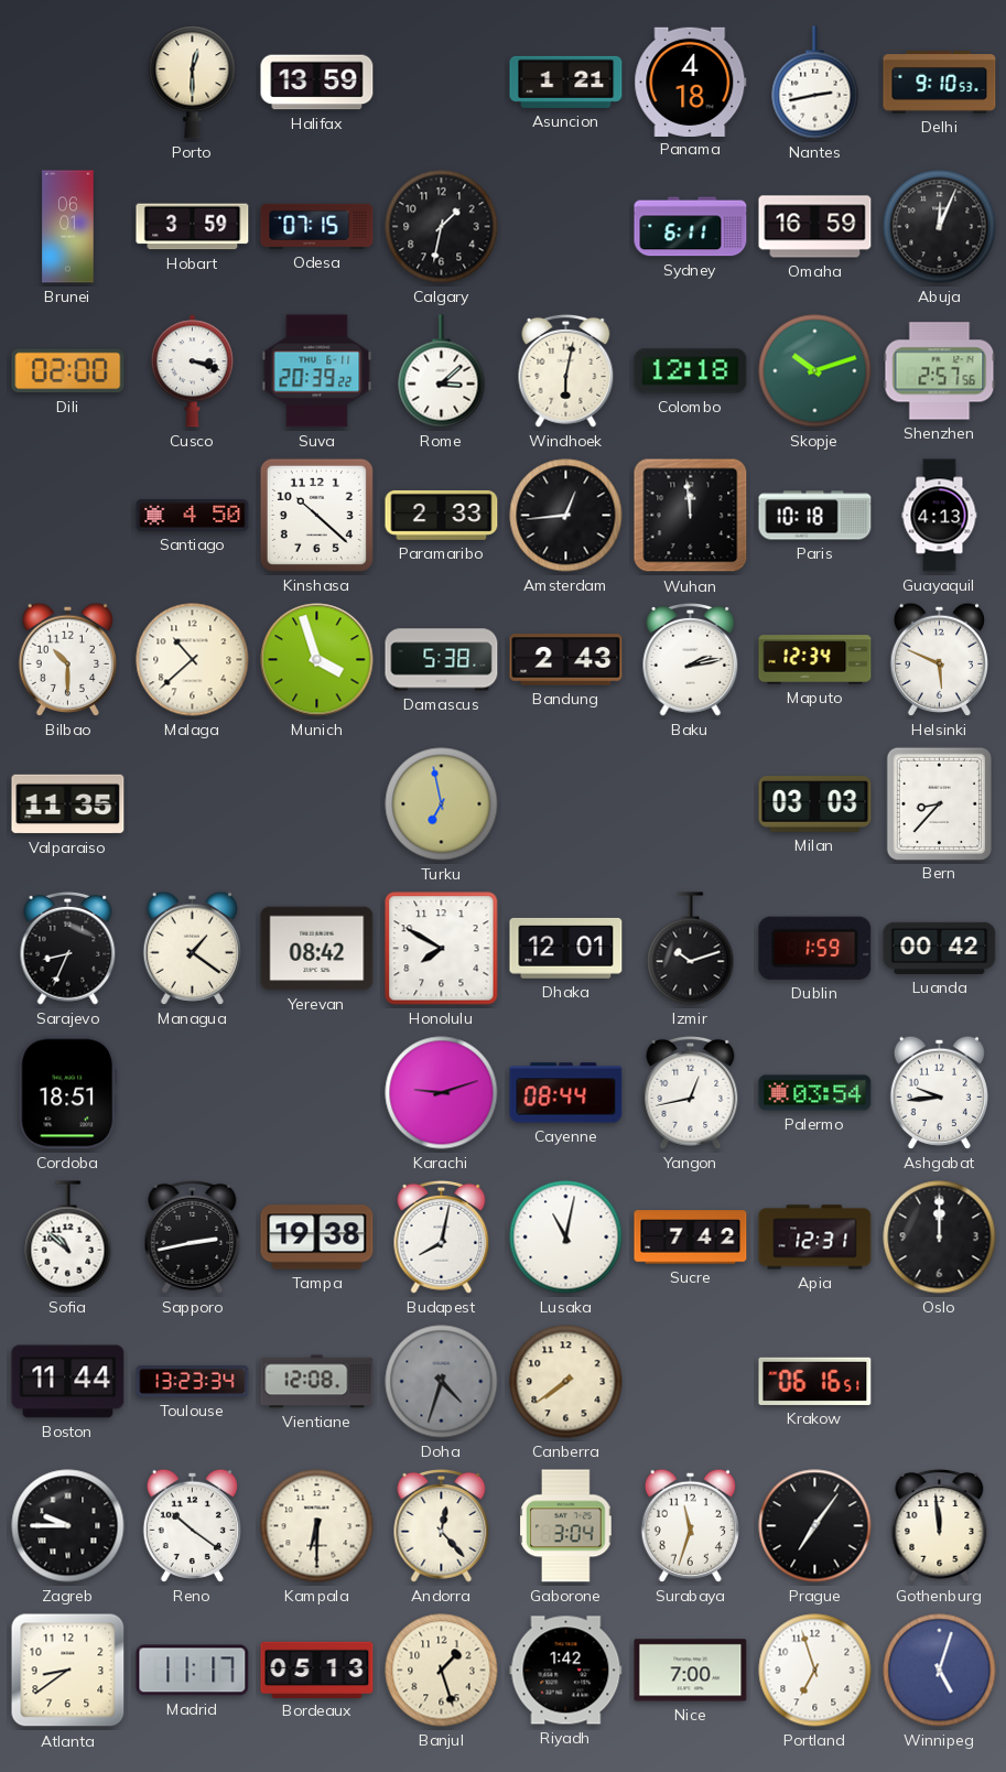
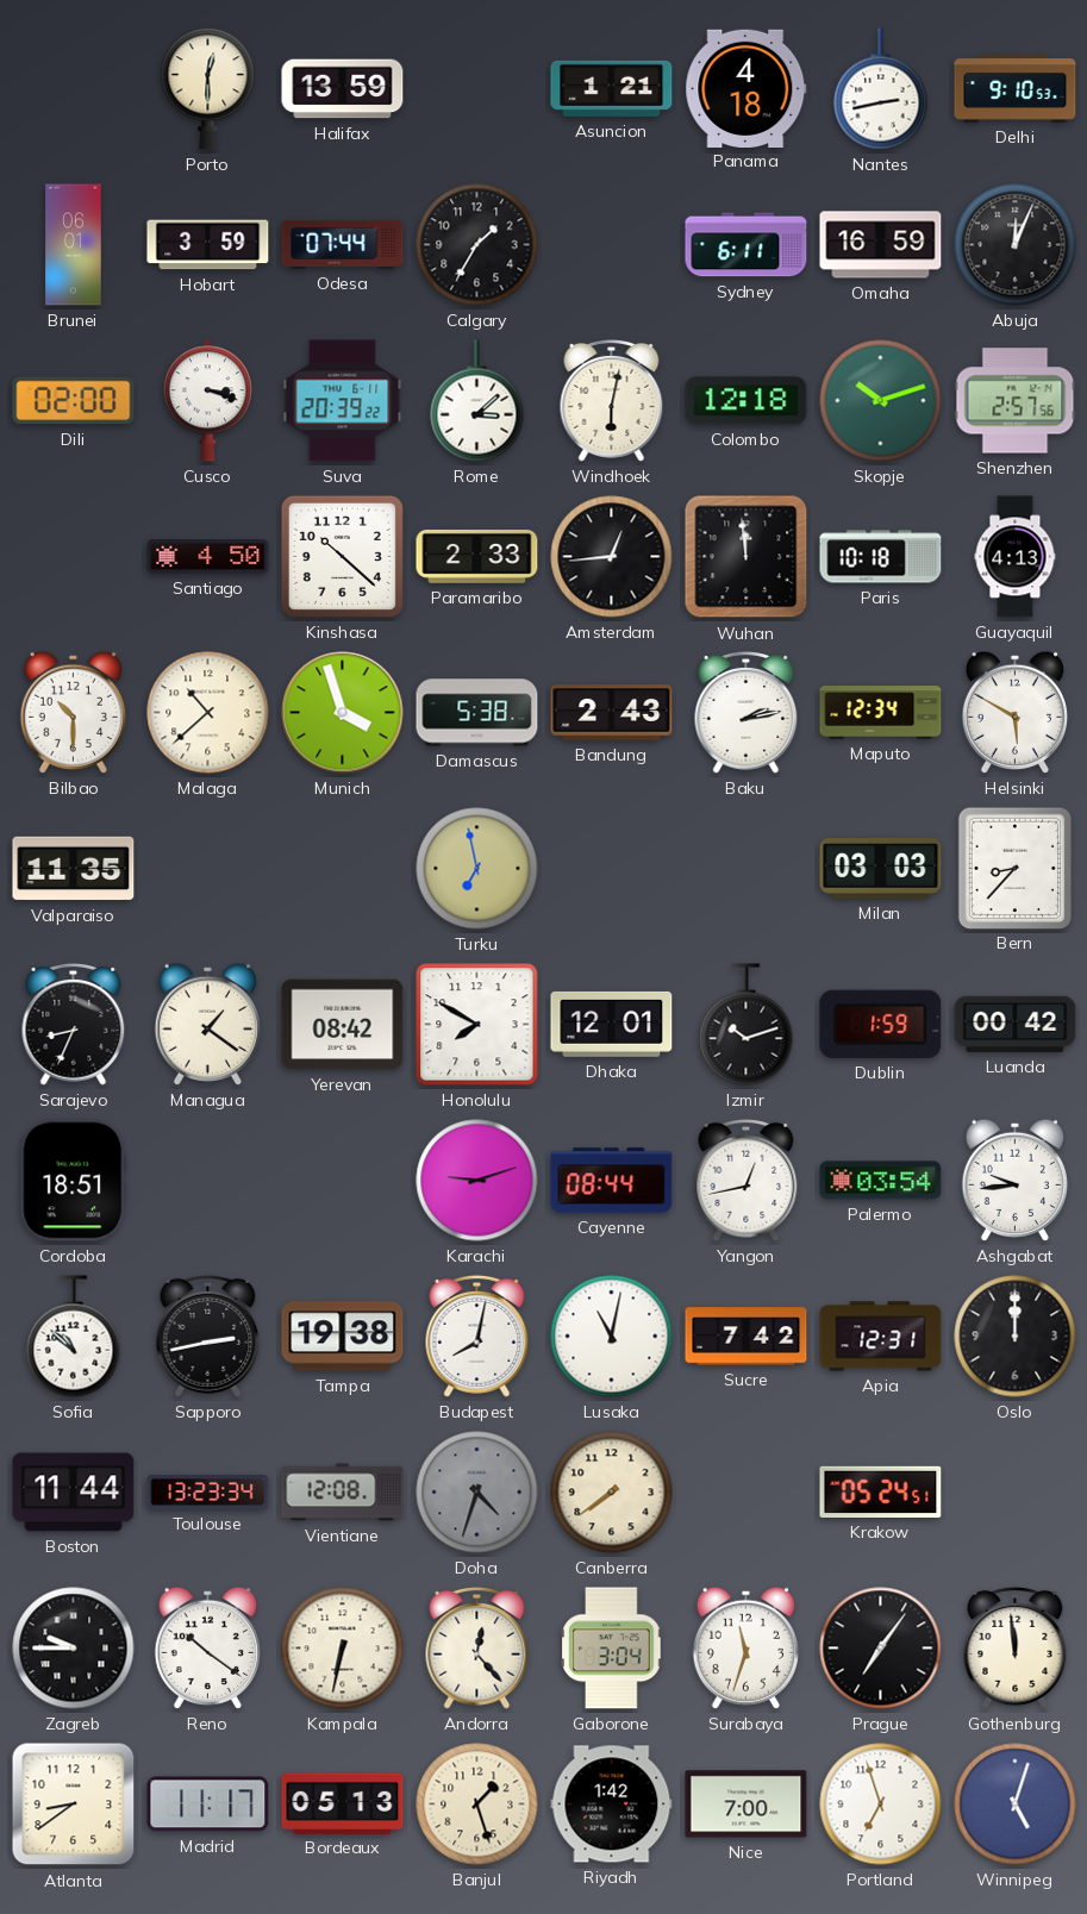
Odesa: 07:15 -> 07:44 (343, 244)
Calgary: 1:32 -> 1:35 (477, 245)
Helsinki: 5:49 -> 5:50 (1014, 712)
Krakow: 06:16 -> 05:24 (881, 1491)
Kampala: 6:30 -> 6:32 (343, 1649)
